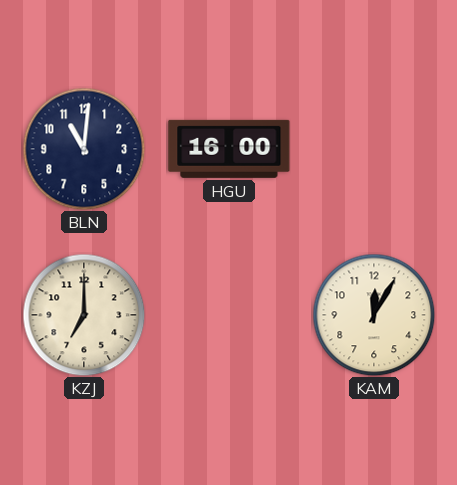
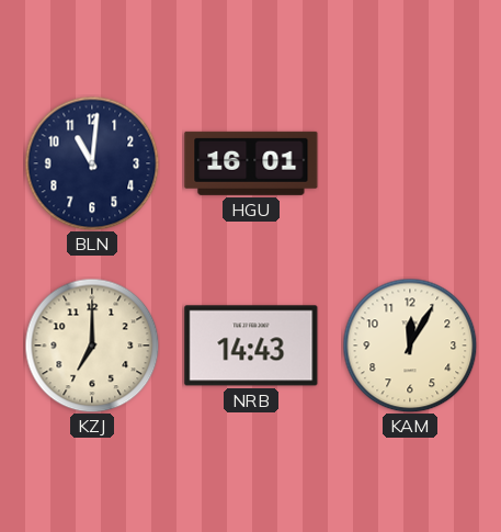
HGU: 16:00 -> 16:01 (251, 163)
NRB: none -> 14:43 (251, 346)
